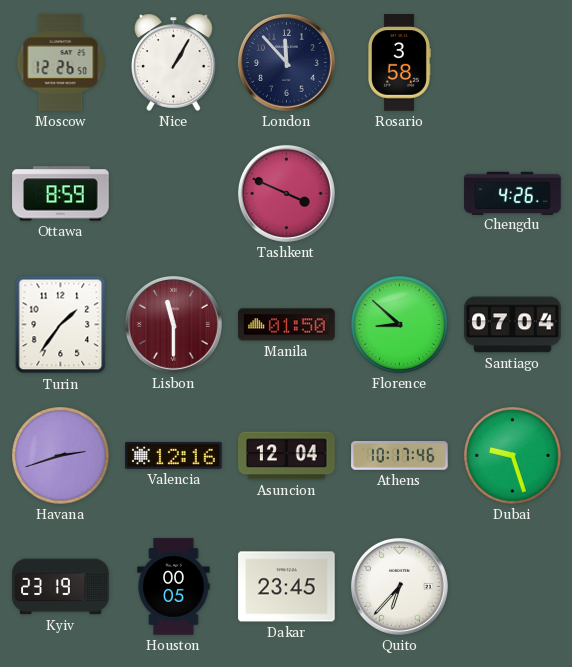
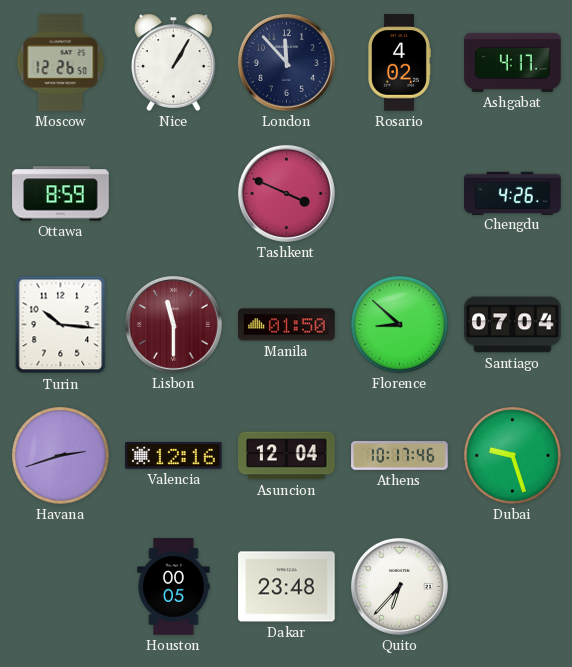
Rosario: 3:58 -> 4:02 (400, 63)
Ashgabat: none -> 4:17 (513, 62)
Turin: 1:36 -> 10:16 (61, 325)
Kyiv: 23:19 -> none (61, 587)
Dakar: 23:45 -> 23:48 (287, 587)
